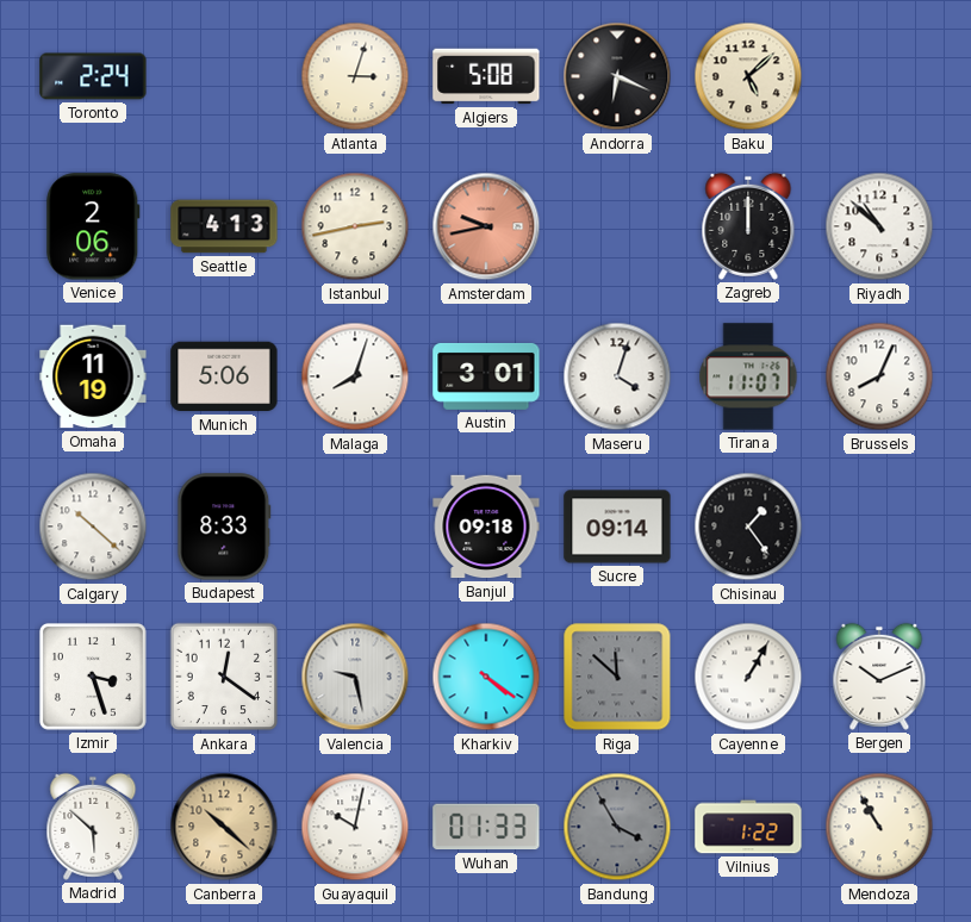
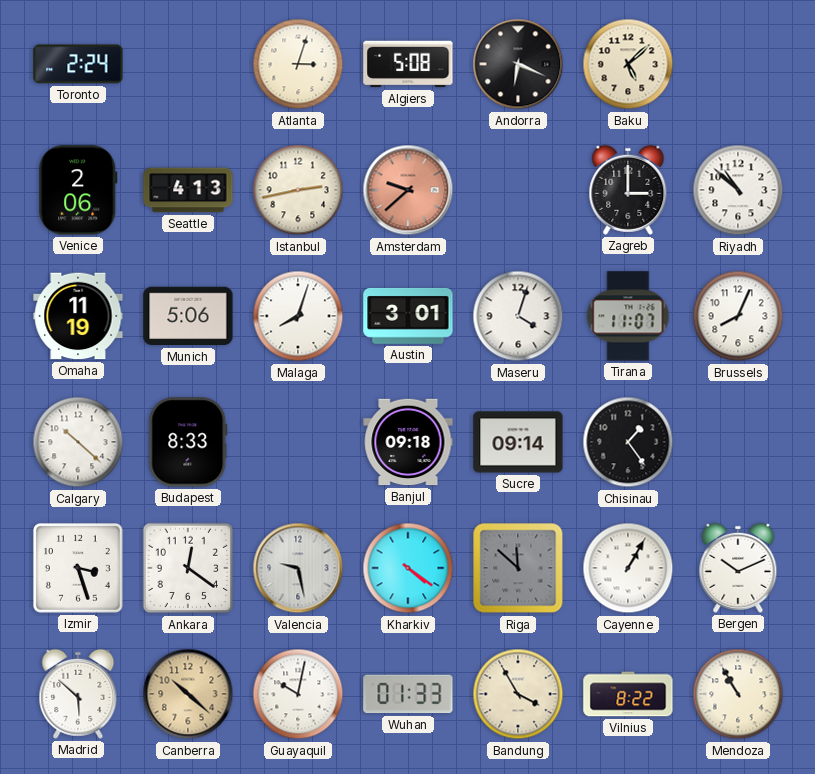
Amsterdam: 9:43 -> 9:38 (408, 190)
Zagreb: 12:00 -> 3:00 (628, 190)
Bandung dial: grey -> cream (518, 694)
Vilnius: 1:22 -> 8:22 (628, 694)
